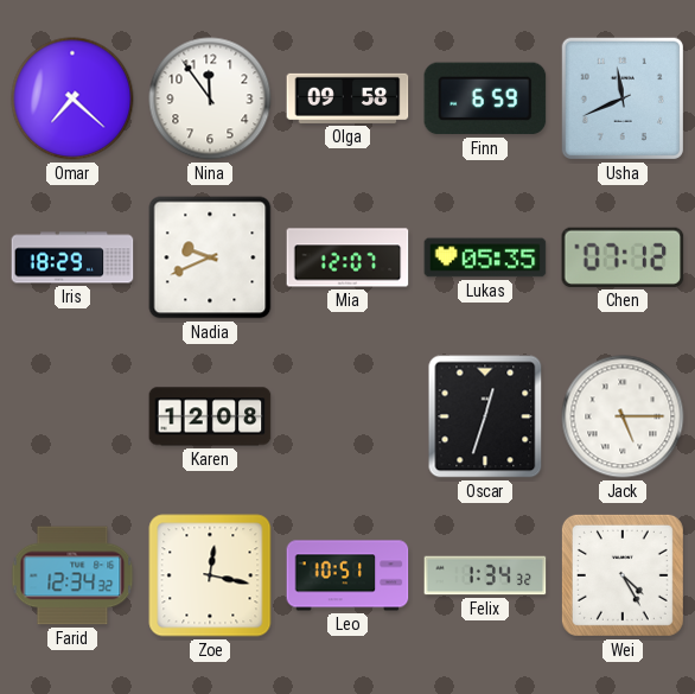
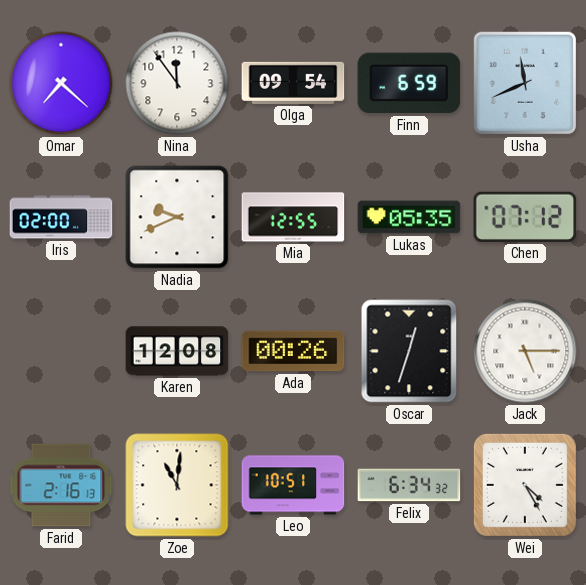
Olga: 09:58 -> 09:54 (293, 83)
Iris: 18:29 -> 02:00 (61, 217)
Mia: 12:07 -> 12:55 (293, 217)
Ada: none -> 00:26 (293, 351)
Farid: 12:34 -> 2:16 (61, 485)
Zoe: 12:17 -> 11:01 (177, 485)
Felix: 1:34 -> 6:34 (409, 485)
